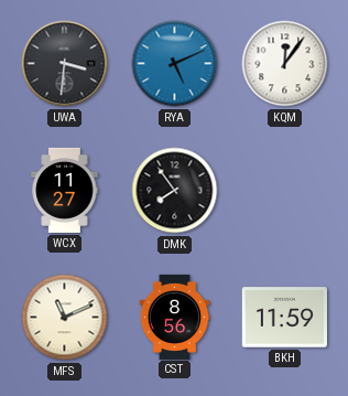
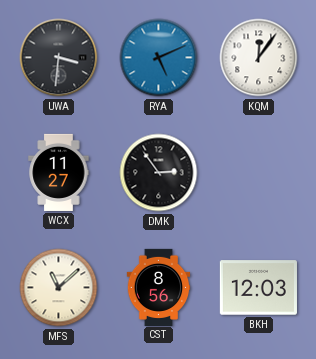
DMK: 7:54 -> 2:54 (159, 173)
MFS: 11:11 -> 11:08 (59, 288)
BKH: 11:59 -> 12:03 (258, 288)
